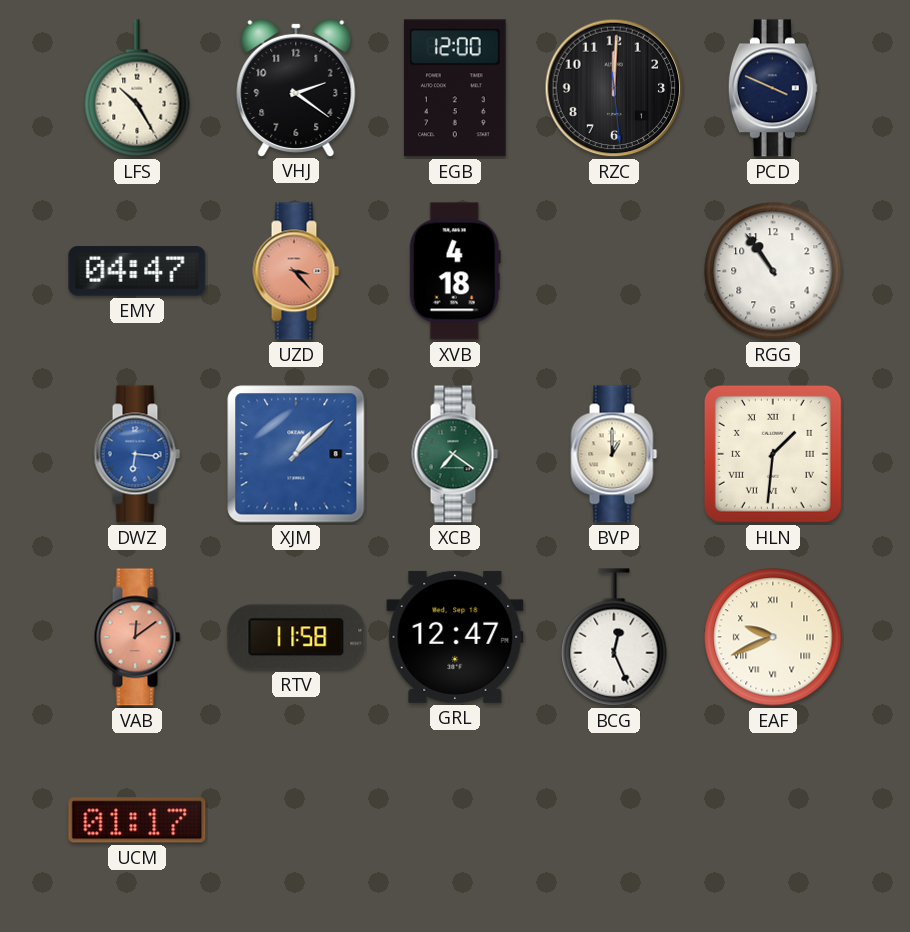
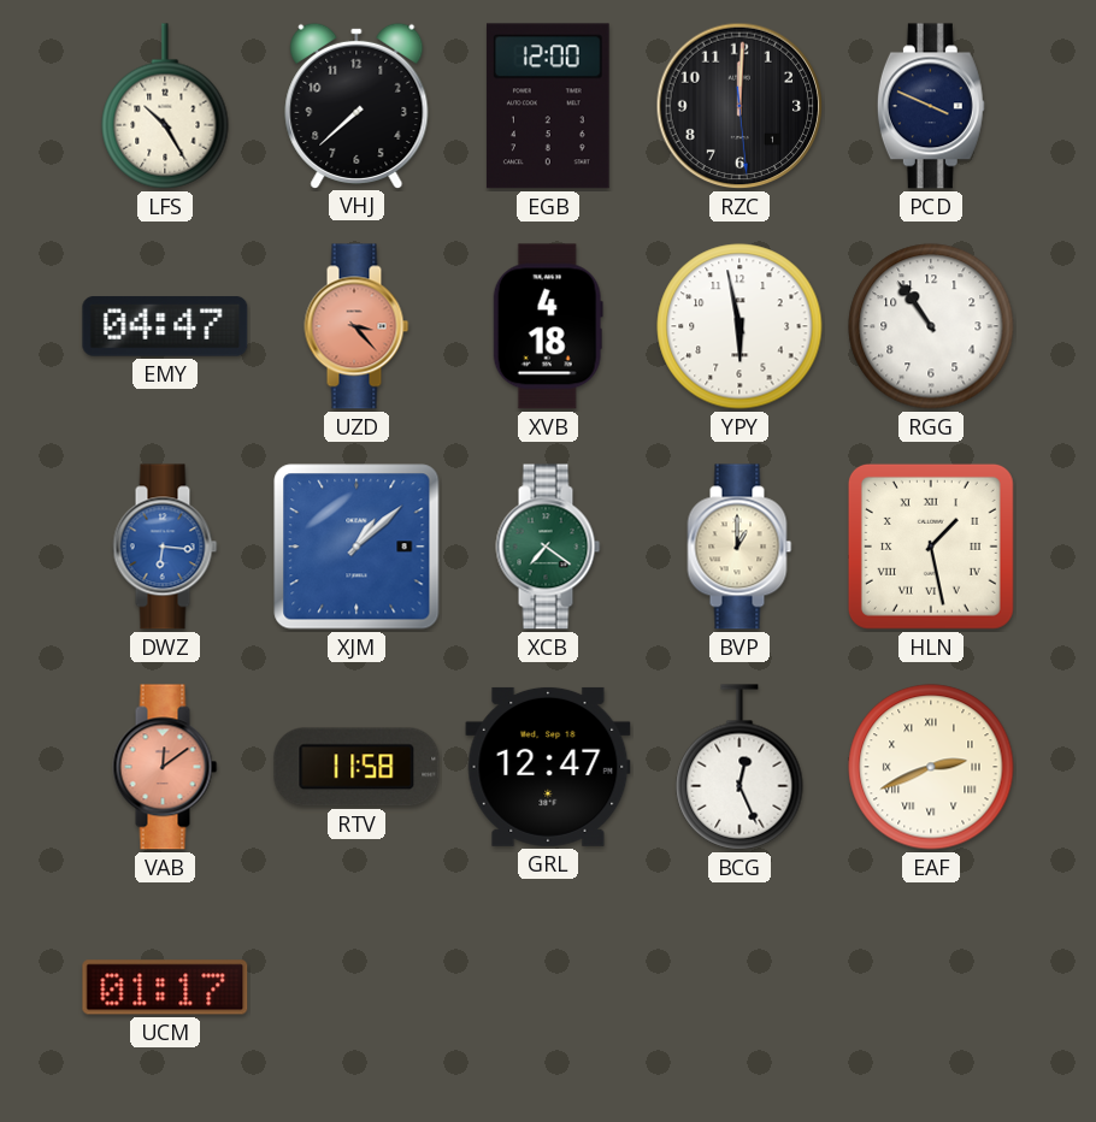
VHJ: 2:21 -> 7:38 (357, 105)
YPY: none -> 5:58 (739, 326)
HLN: 1:31 -> 1:28 (931, 547)
EAF: 9:41 -> 2:41 (931, 767)
